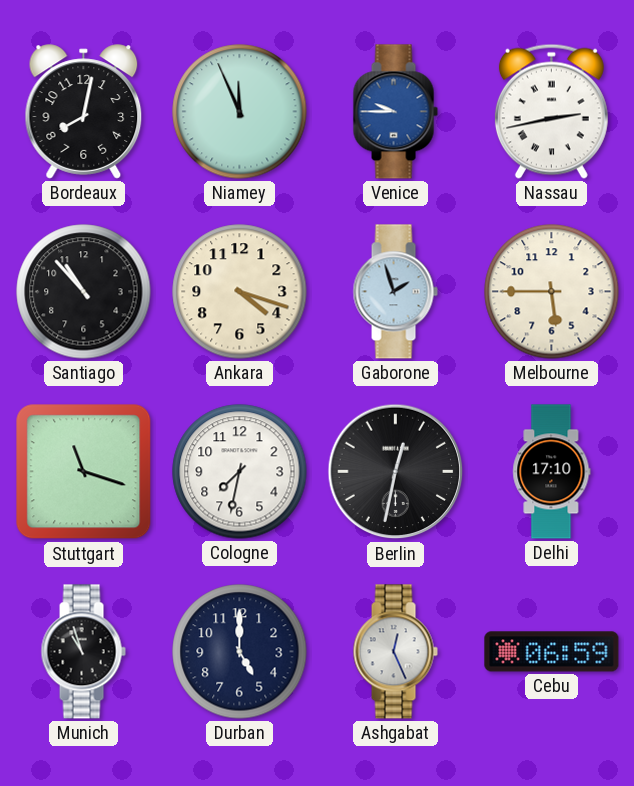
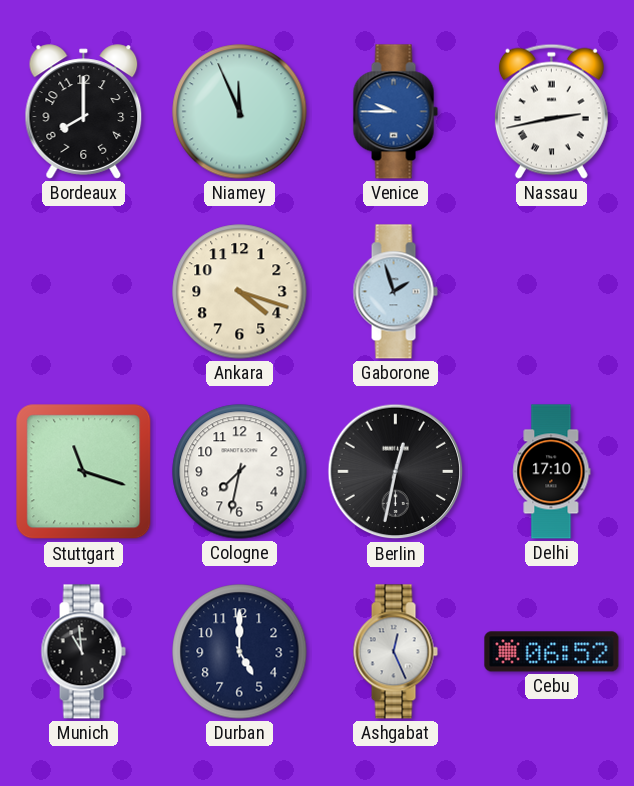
Bordeaux: 8:02 -> 8:00 (84, 112)
Santiago: 10:53 -> none (84, 292)
Melbourne: 5:45 -> none (552, 292)
Munich: 10:57 -> 10:59 (83, 652)
Cebu: 06:59 -> 06:52 (552, 652)
